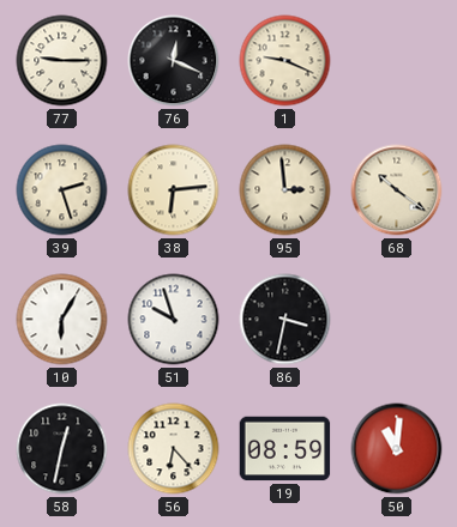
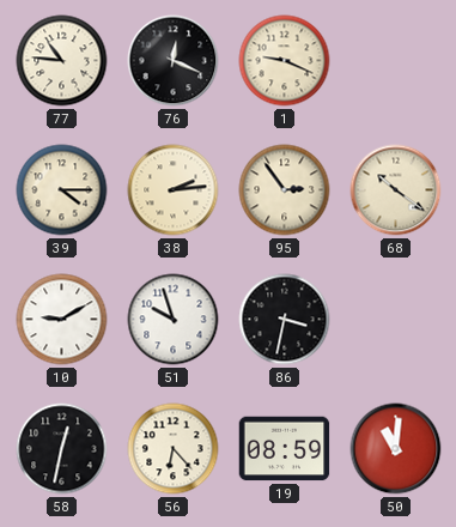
77: 9:15 -> 10:46 (62, 61)
39: 2:27 -> 4:15 (62, 190)
38: 6:14 -> 2:14 (174, 190)
95: 2:59 -> 2:54 (285, 190)
10: 6:05 -> 9:10 (62, 320)
